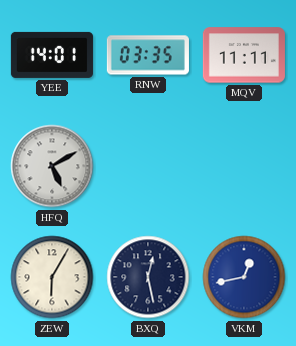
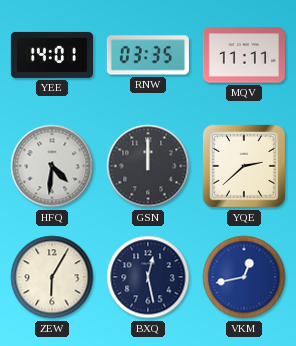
HFQ: 5:10 -> 4:31 (52, 166)
GSN: none -> 12:00 (148, 166)
YQE: none -> 2:38 (245, 167)
